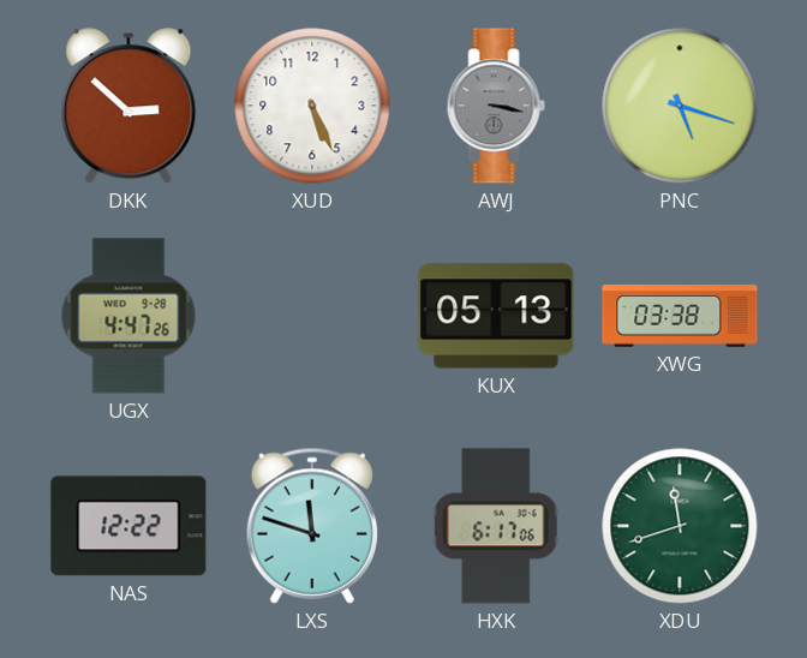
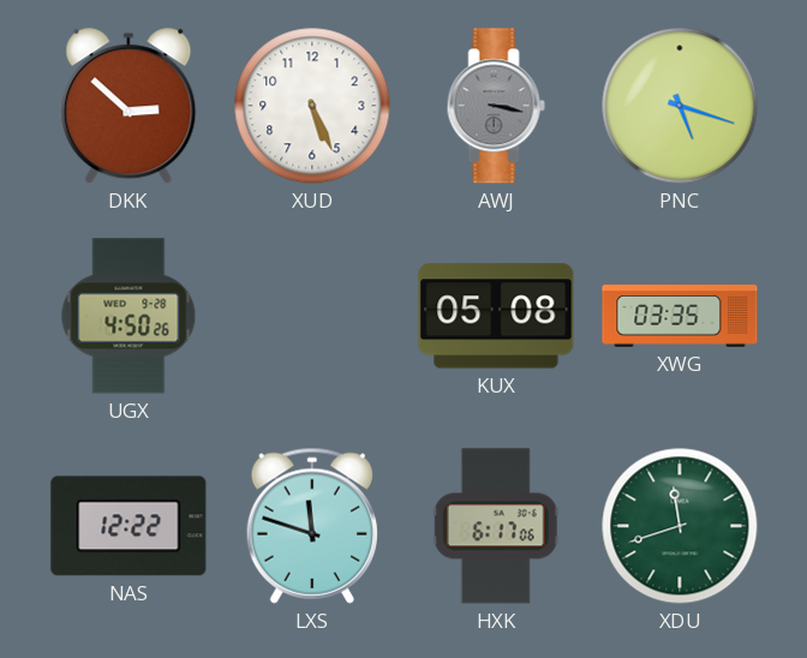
UGX: 4:47 -> 4:50 (128, 316)
KUX: 05:13 -> 05:08 (496, 316)
XWG: 03:38 -> 03:35 (680, 317)
